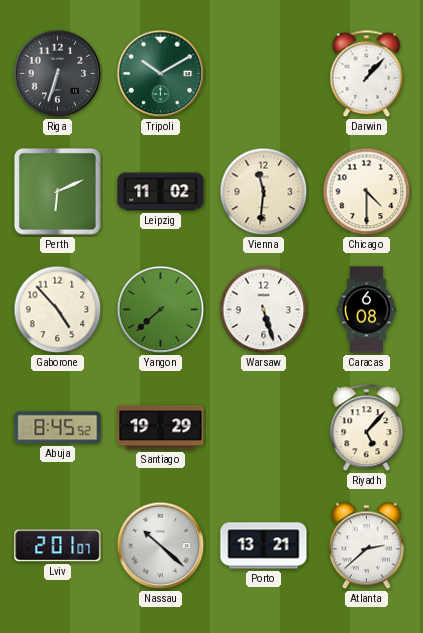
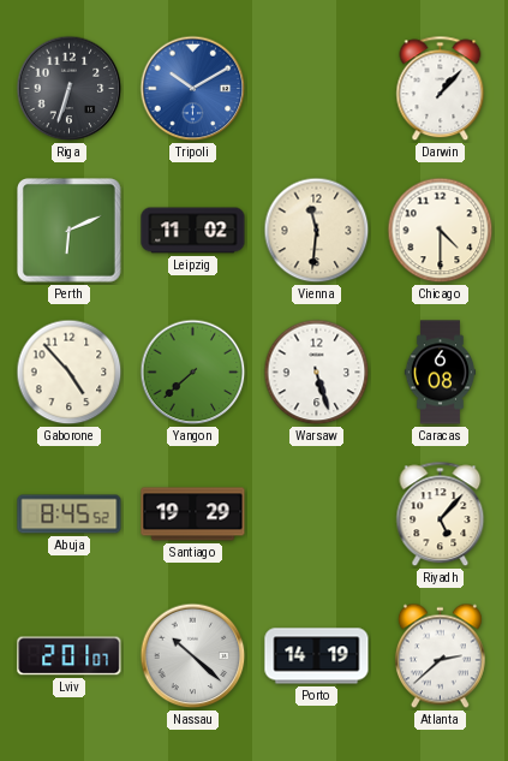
Tripoli dial: green -> blue (193, 89)
Porto: 13:21 -> 14:19 (317, 656)
